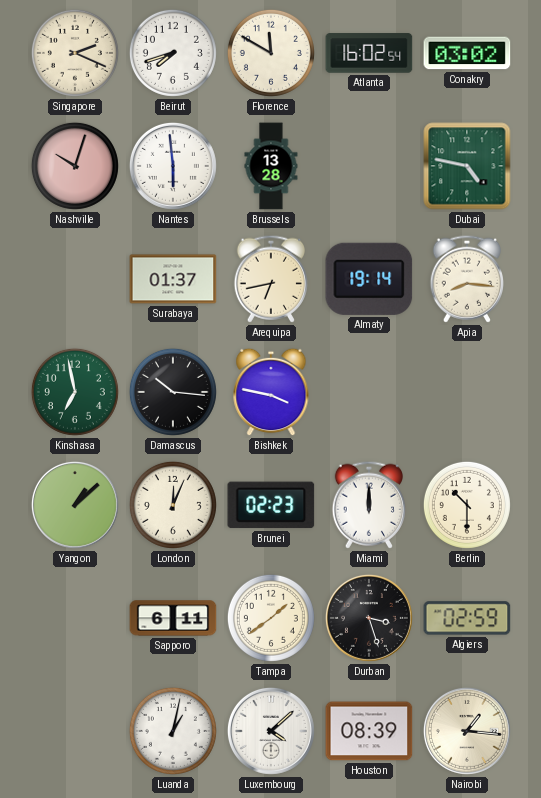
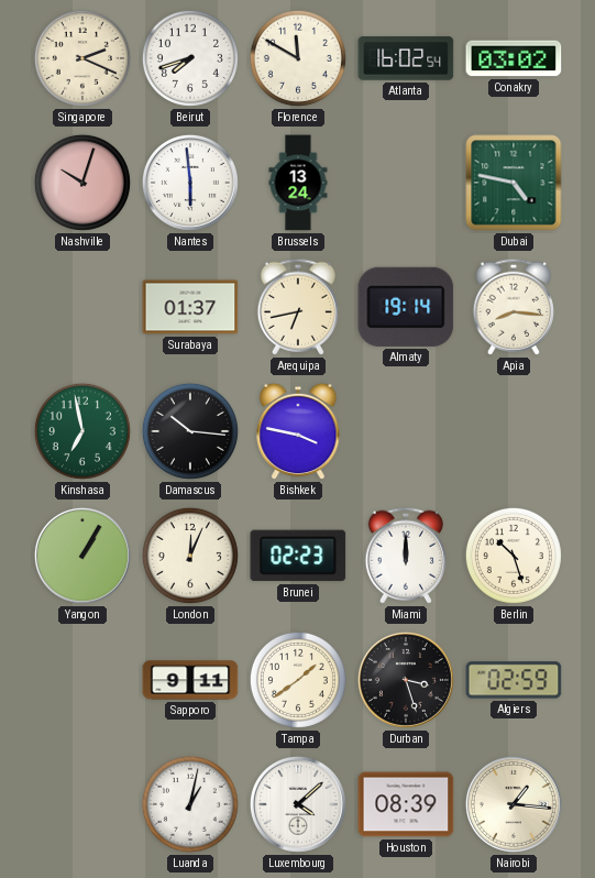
Brussels: 13:28 -> 13:24 (298, 183)
Yangon: 1:08 -> 1:05 (82, 556)
Berlin: 10:30 -> 10:27 (514, 556)
Sapporo: 6:11 -> 9:11 (190, 680)
